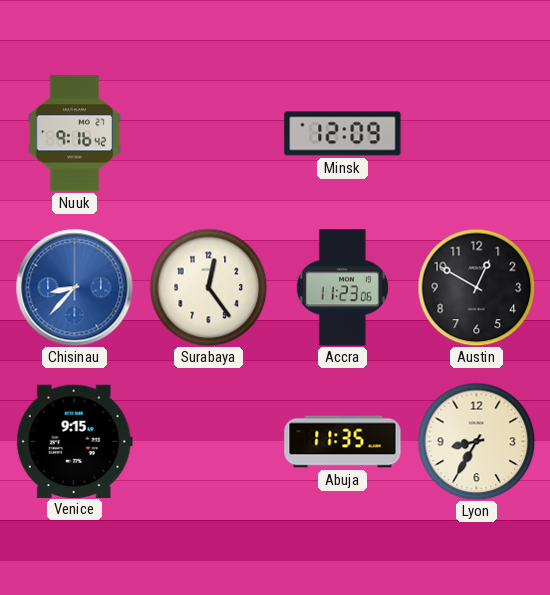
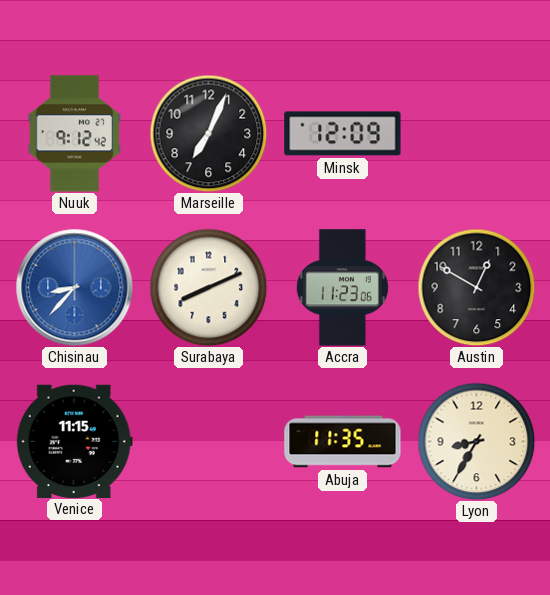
Nuuk: 9:16 -> 9:12 (75, 134)
Marseille: none -> 7:04 (208, 133)
Surabaya: 12:24 -> 8:11 (208, 287)
Venice: 9:15 -> 11:15 (74, 441)
